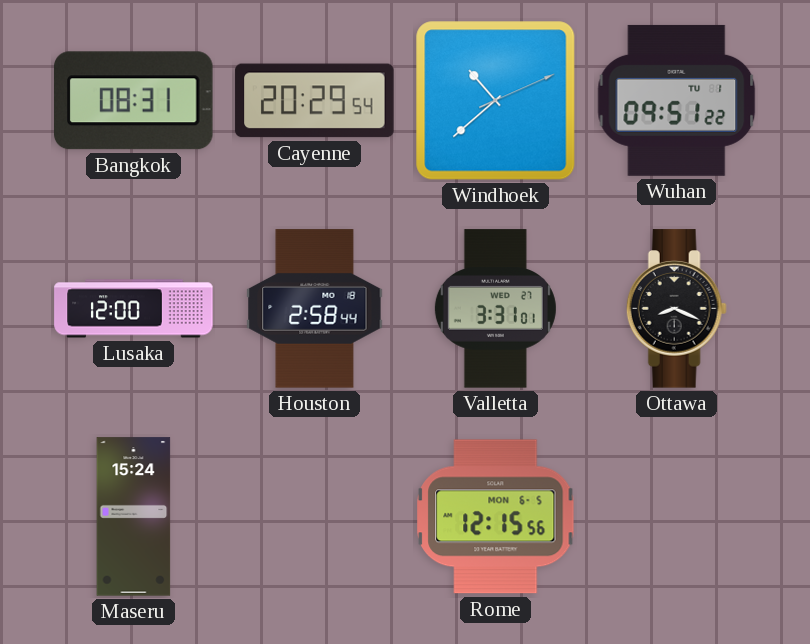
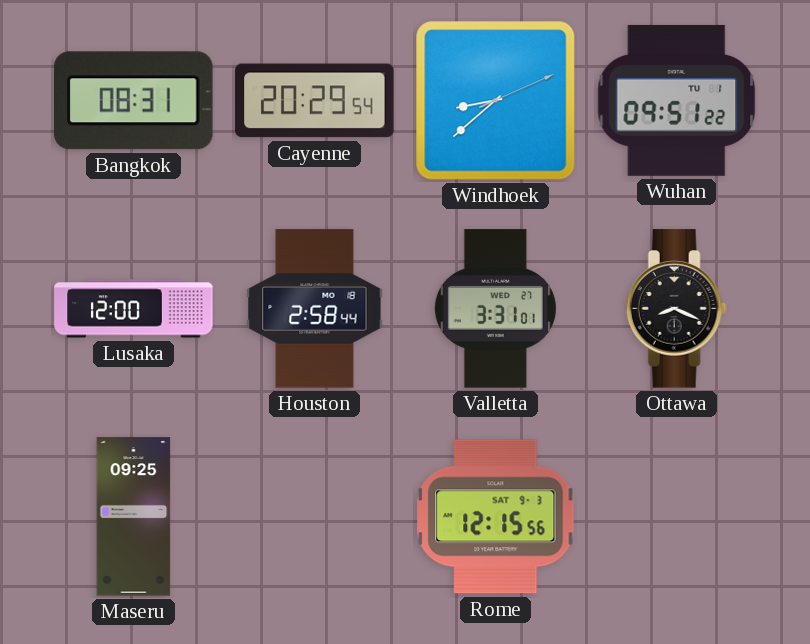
Windhoek: 10:38 -> 8:38 (496, 101)
Maseru: 15:24 -> 09:25 (134, 517)
Rome date: MON 6-5 -> SAT 9-3 (496, 517)
